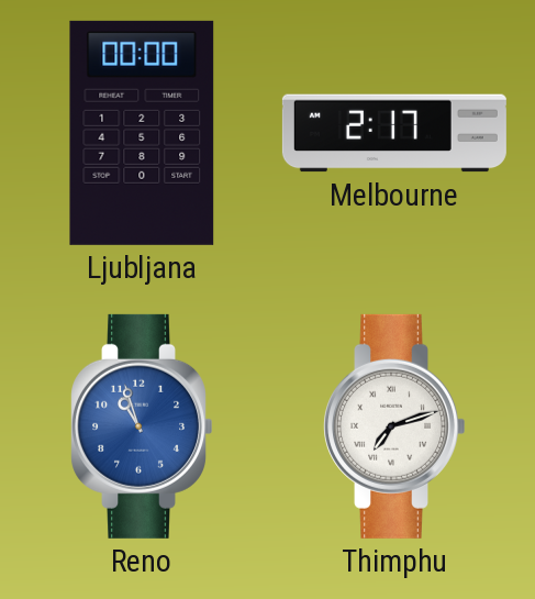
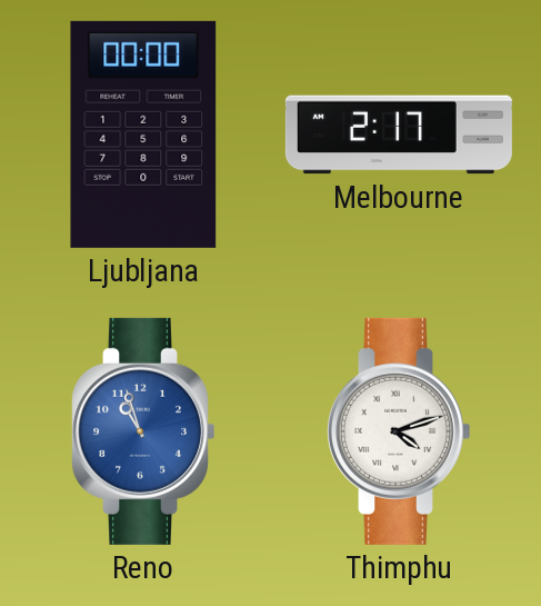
Thimphu: 7:12 -> 4:12 (398, 431)
